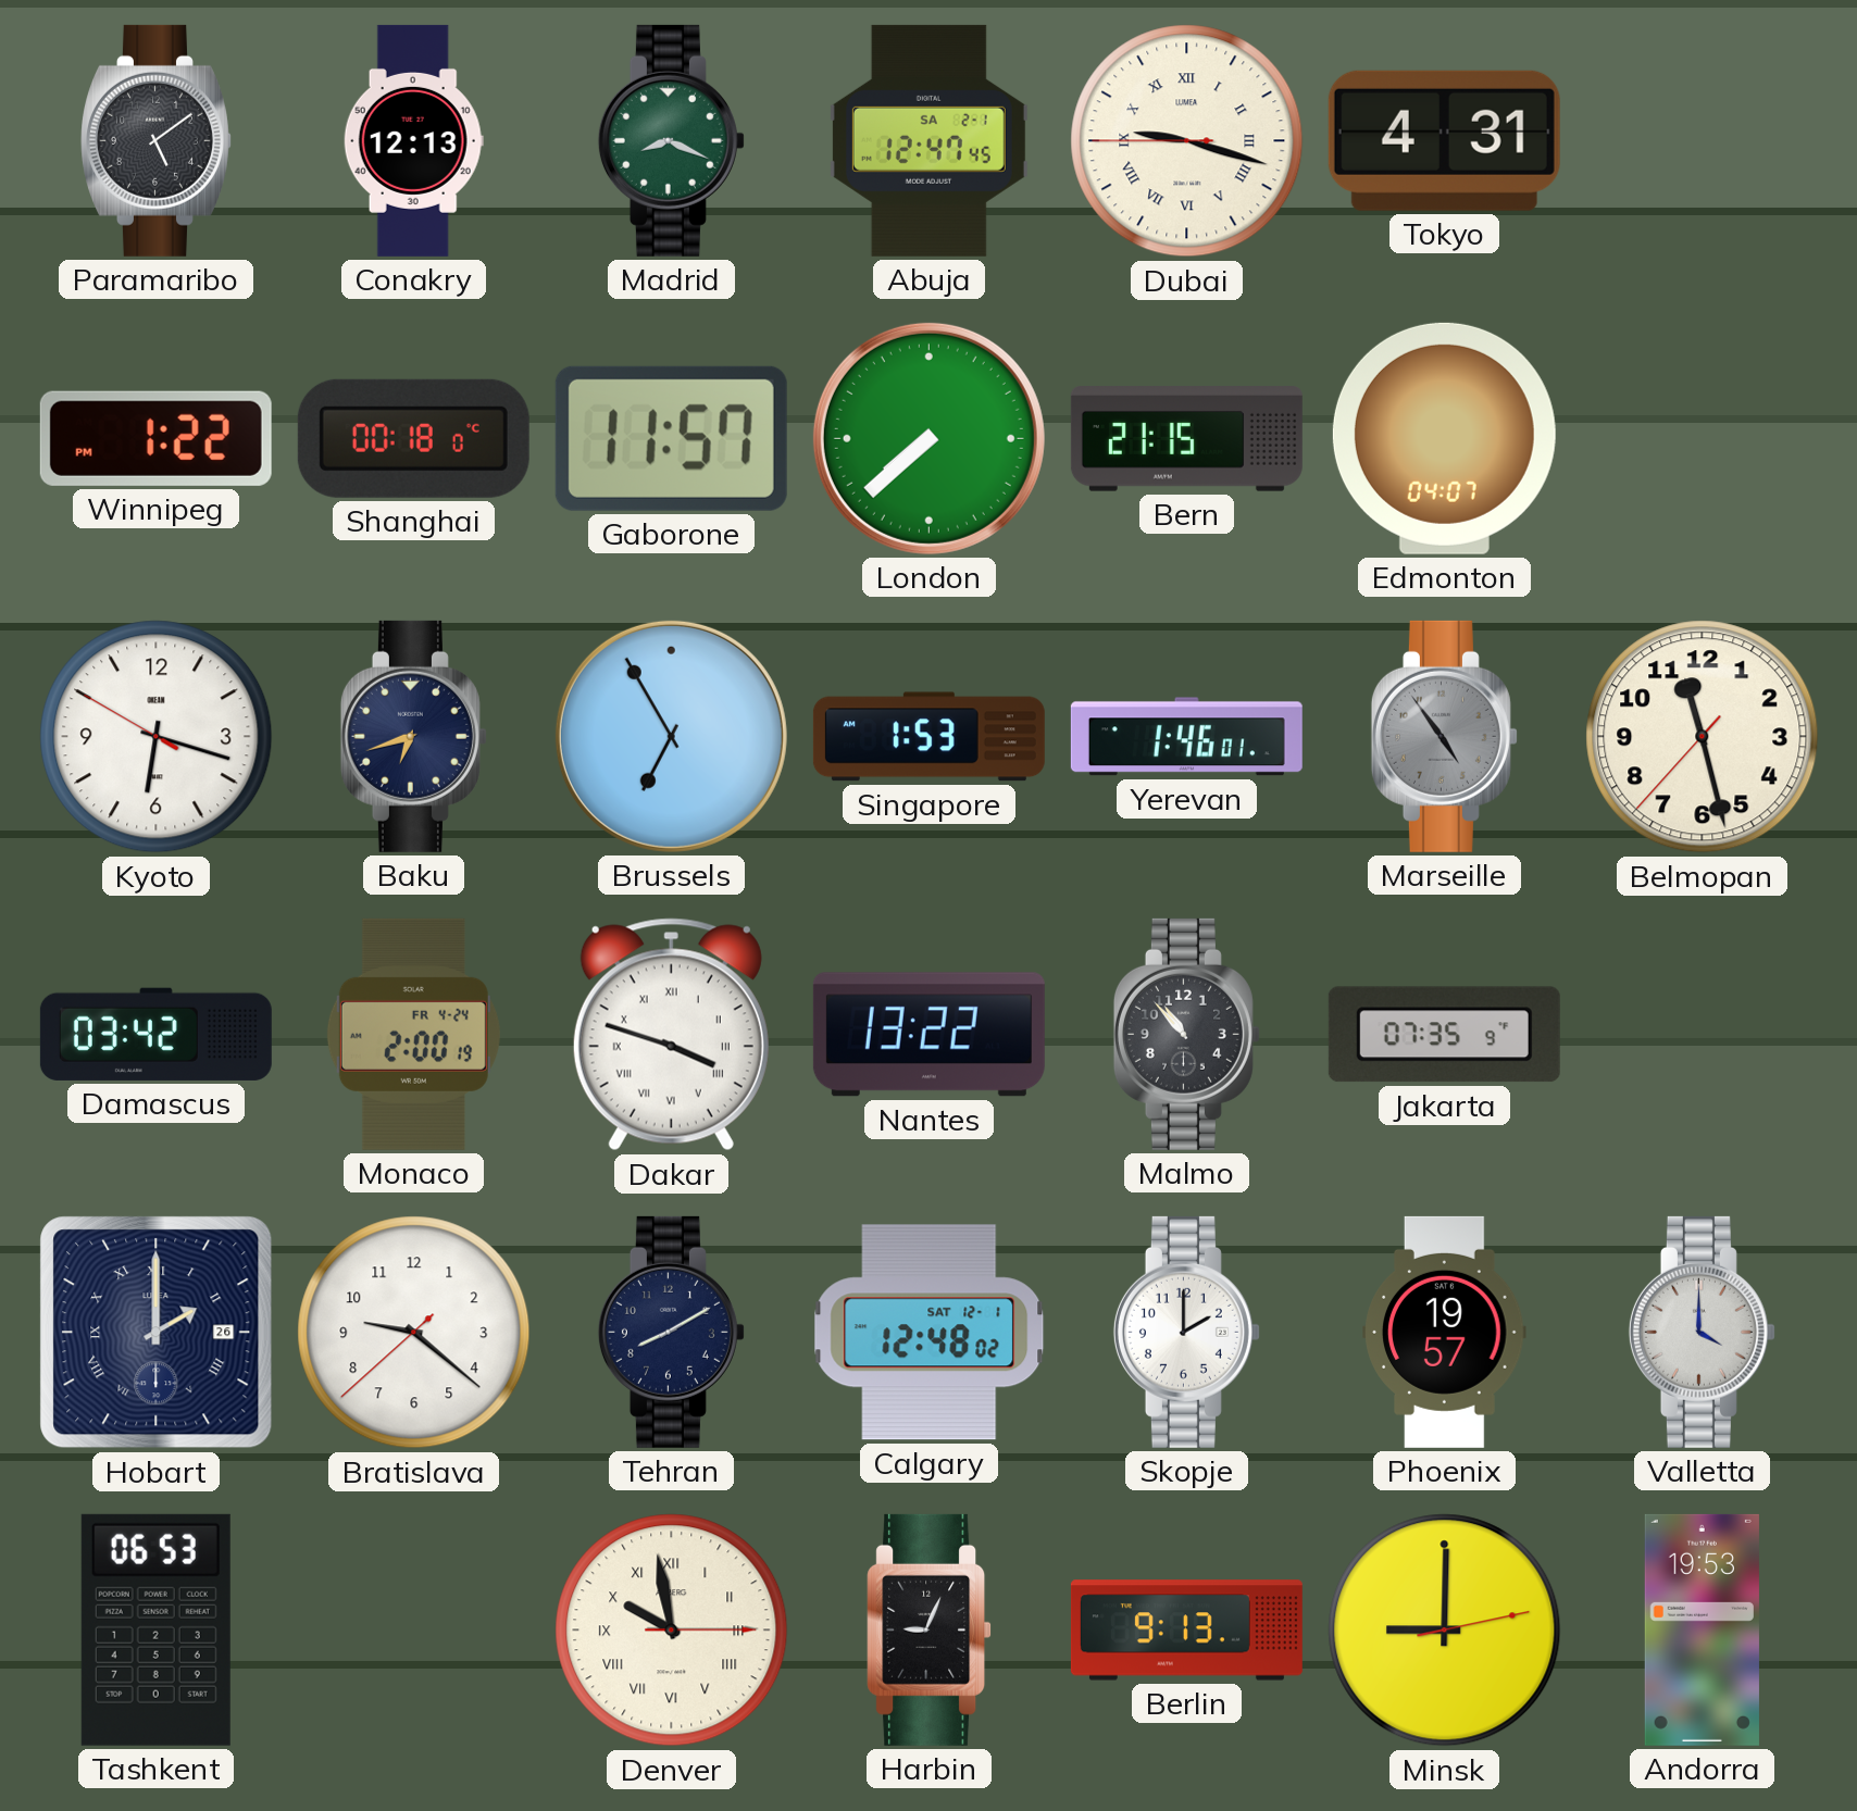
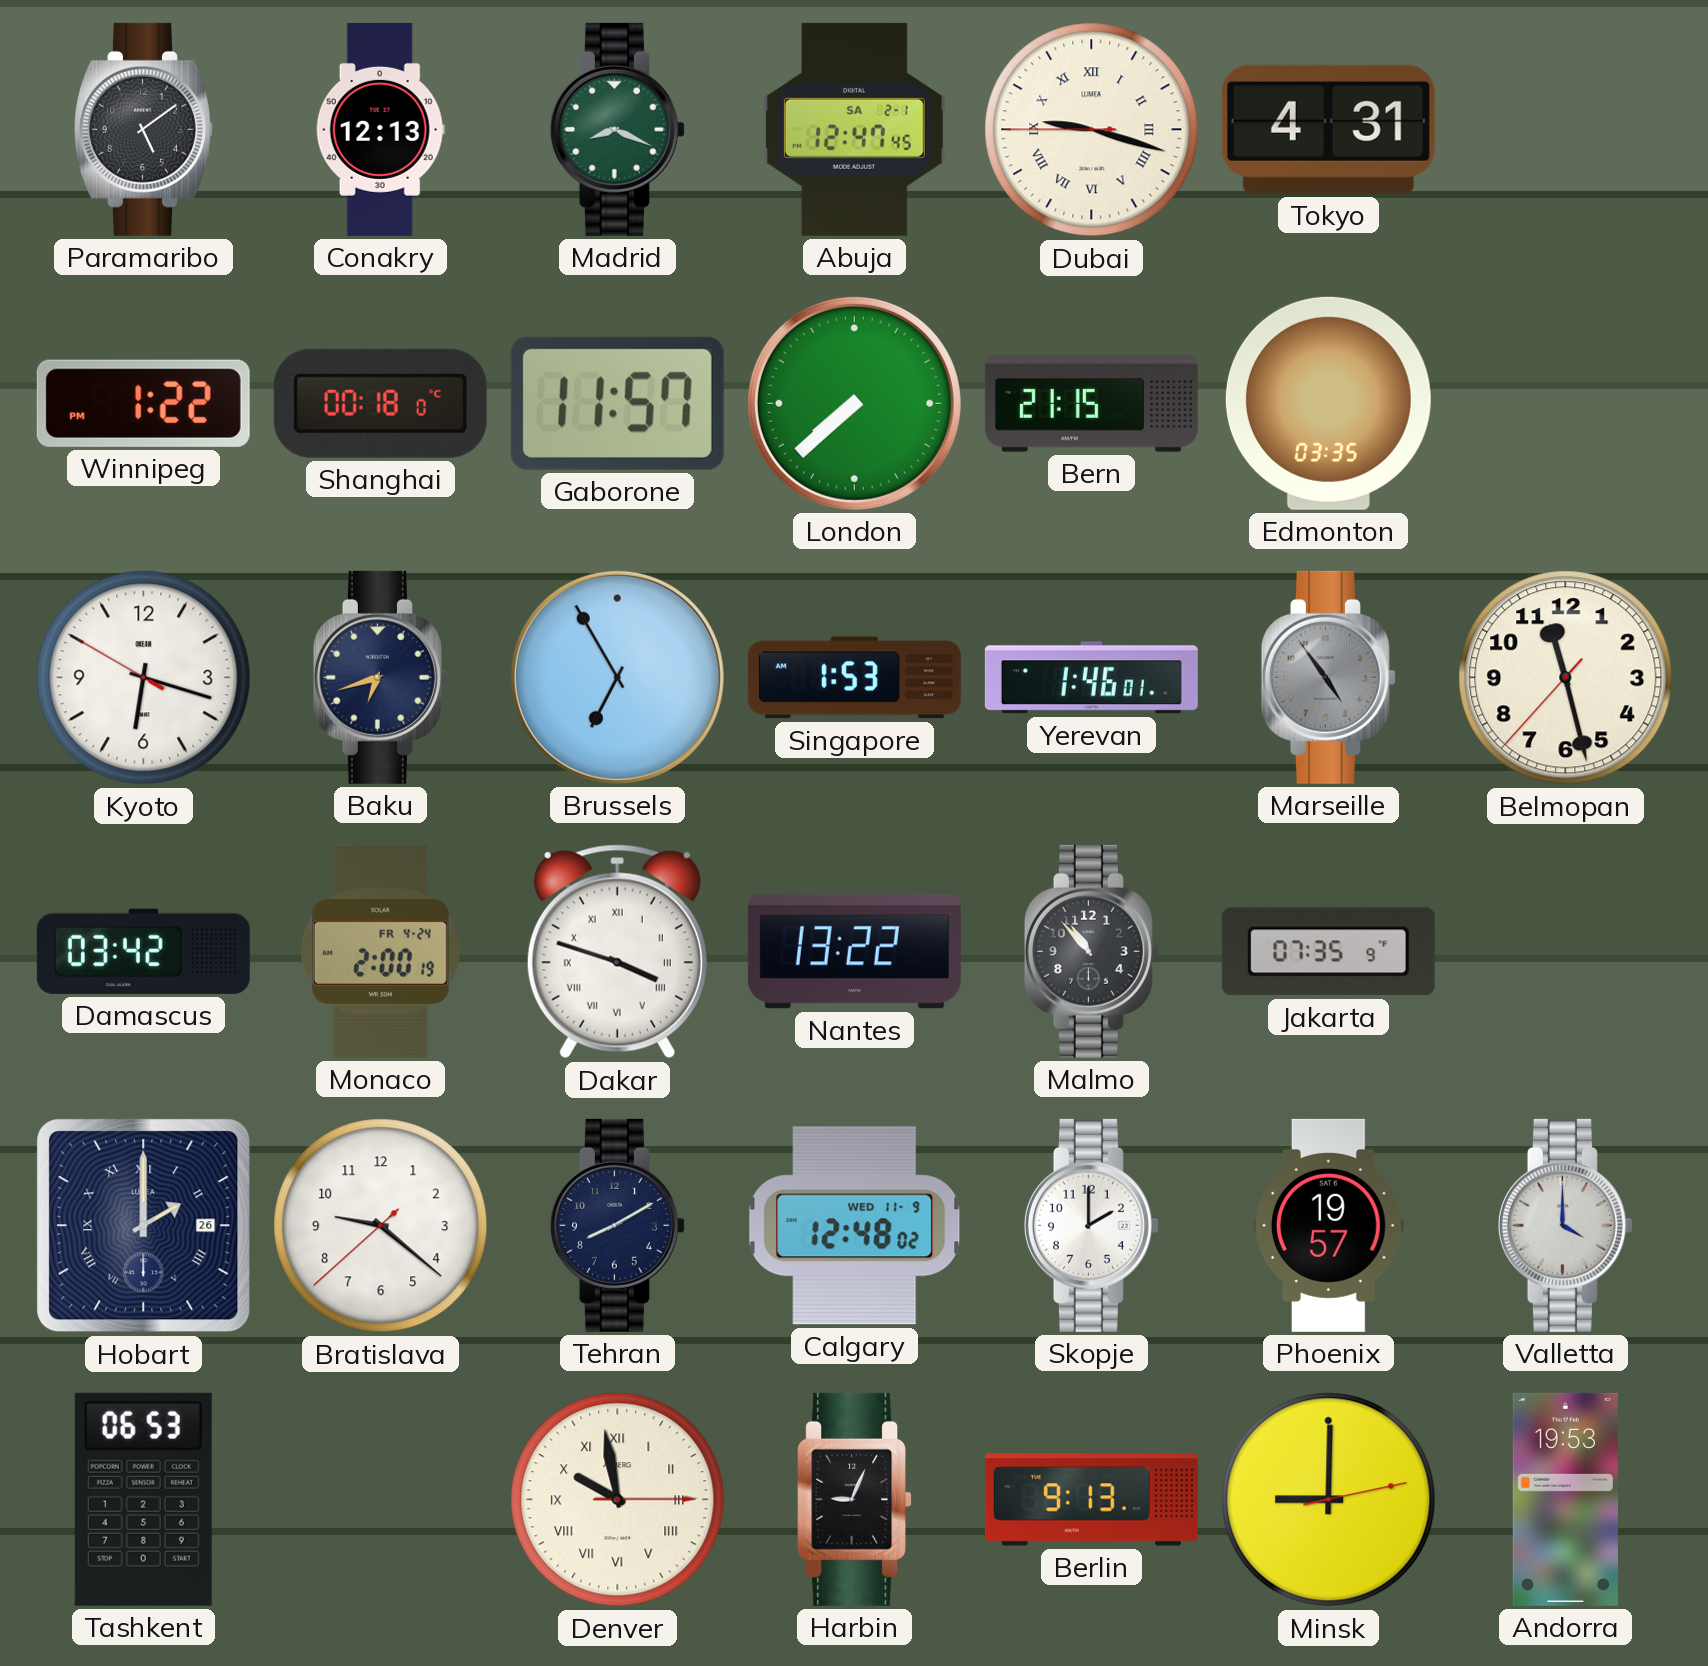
Edmonton: 04:07 -> 03:35 (1328, 403)
Calgary date: SAT 12-1 -> WED 11-9 (855, 1226)
